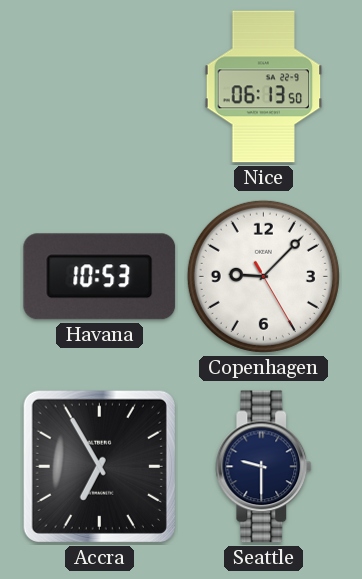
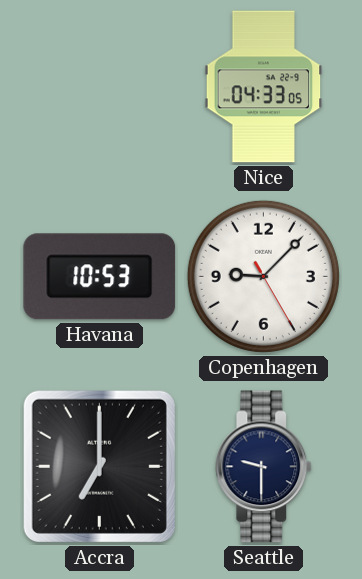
Nice: 06:13 -> 04:33 (264, 87)
Accra: 6:55 -> 7:00 (99, 466)
